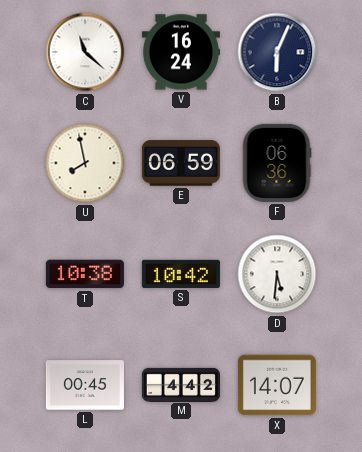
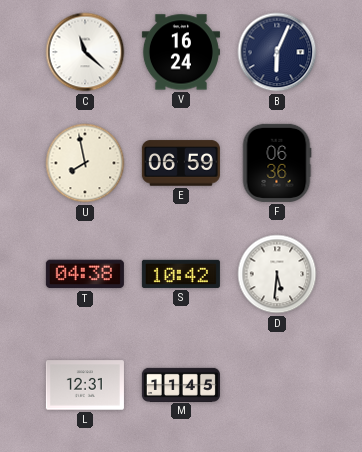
T: 10:38 -> 04:38 (85, 274)
L: 00:45 -> 12:31 (85, 385)
M: 4:42 -> 11:45 (181, 384)
X: 14:07 -> none (277, 385)
